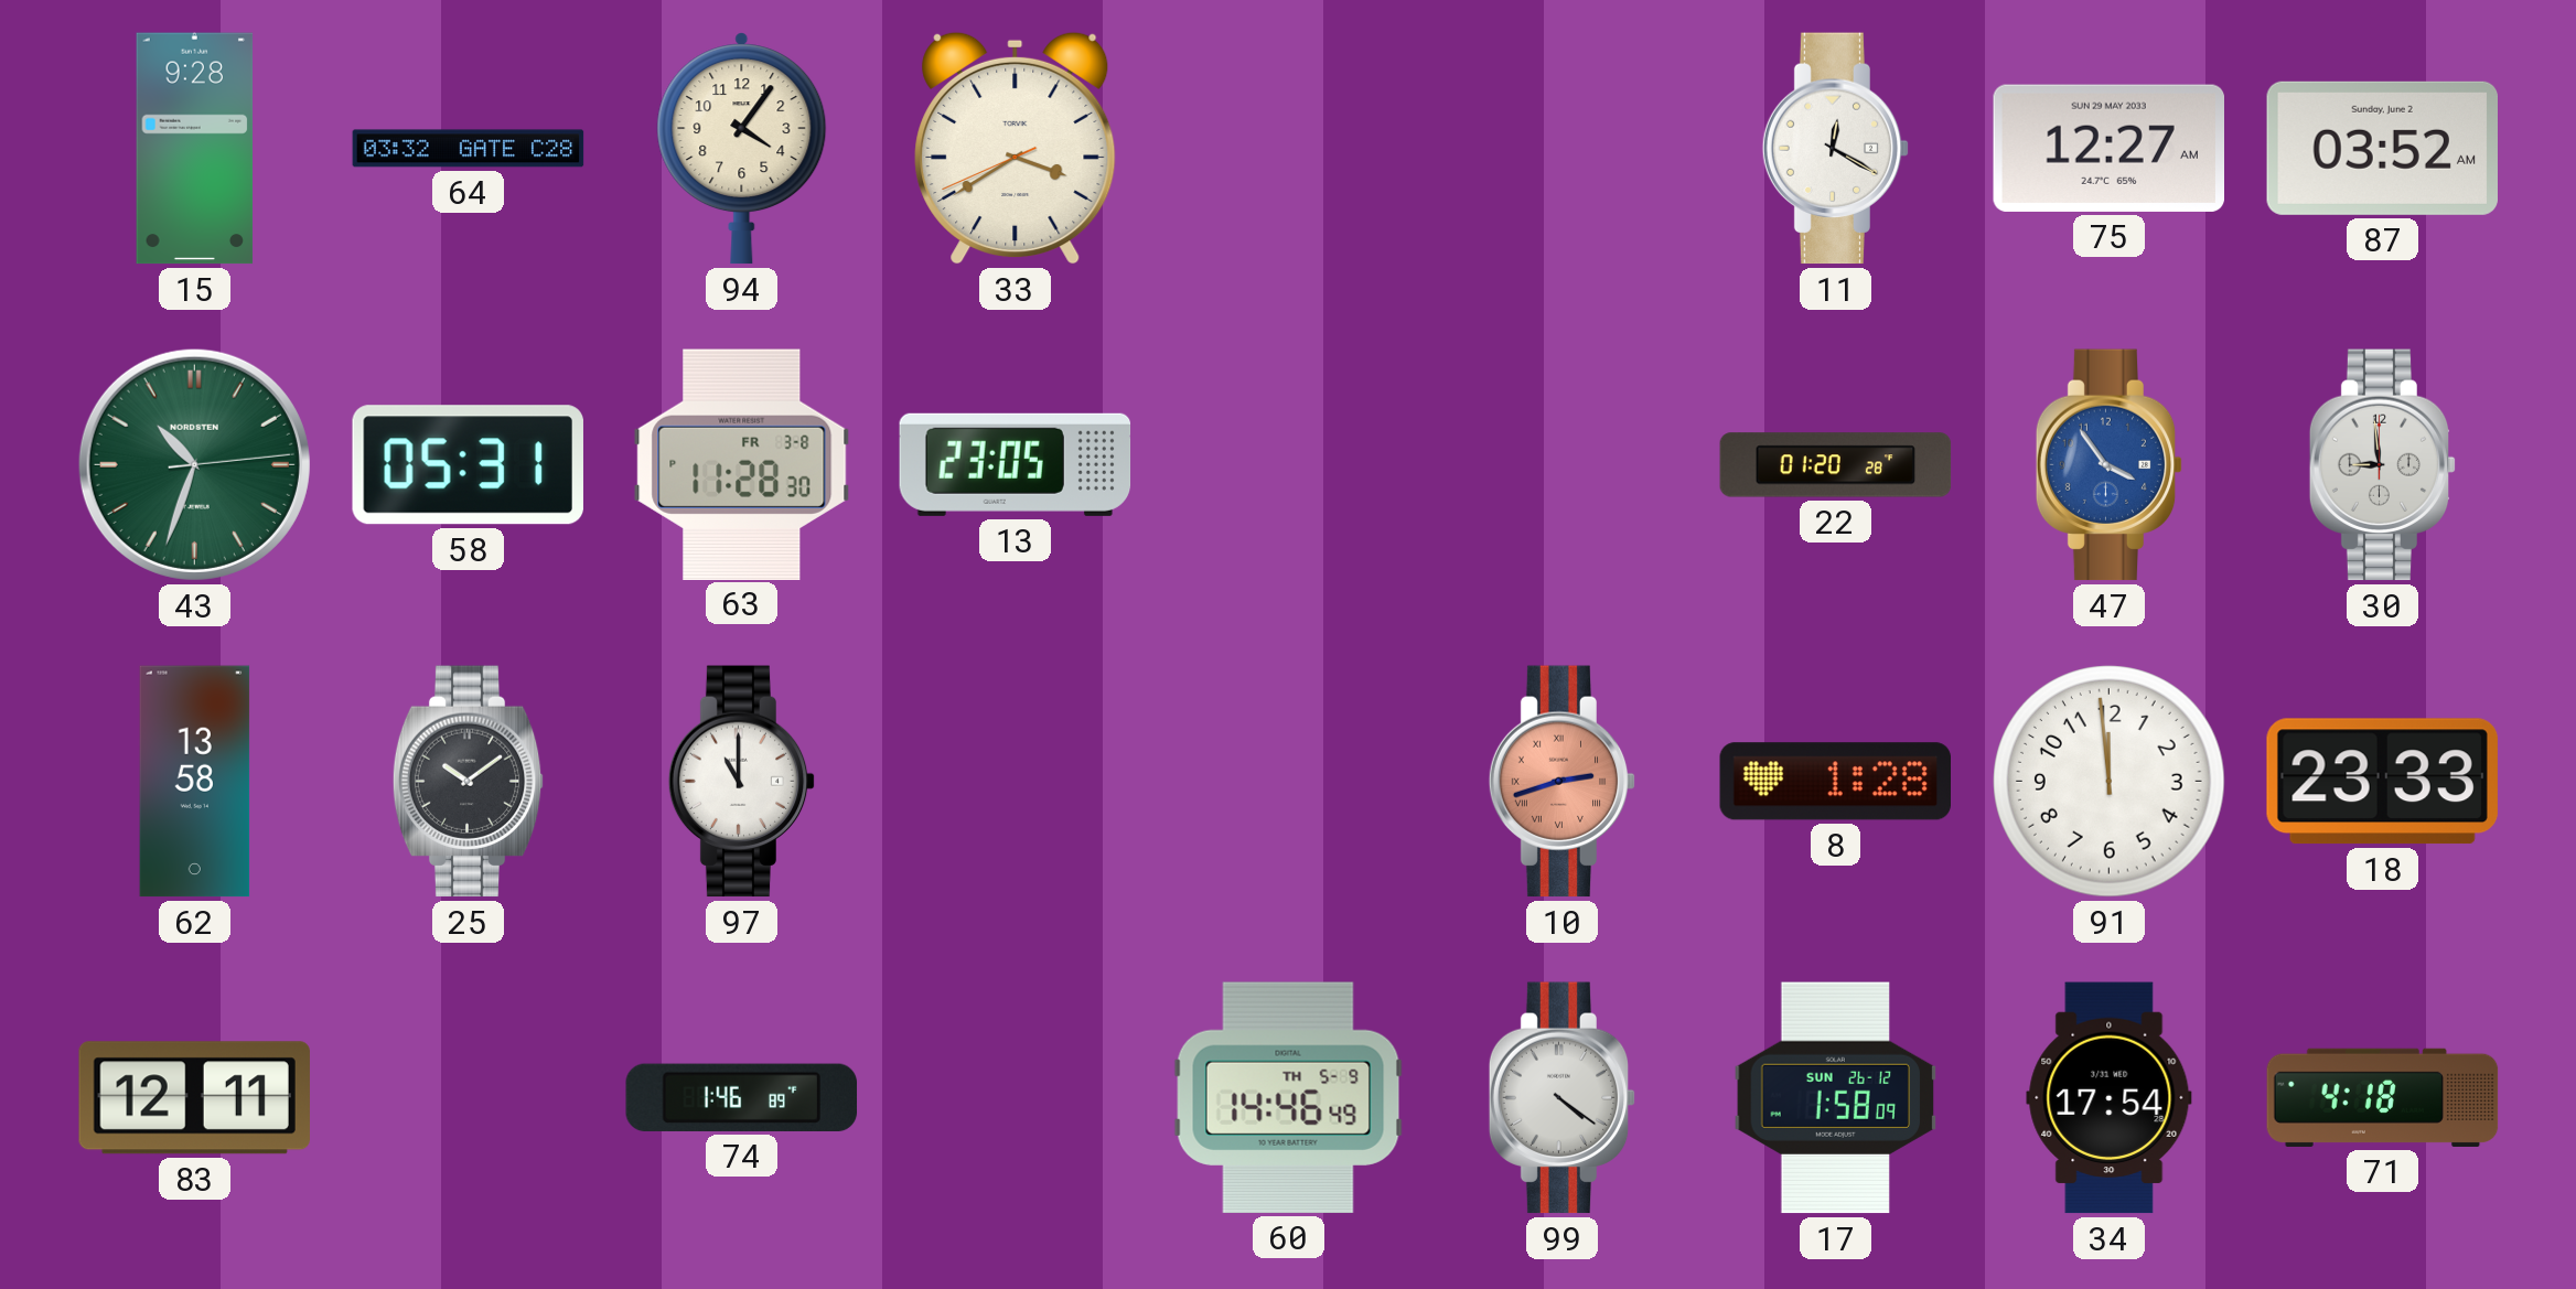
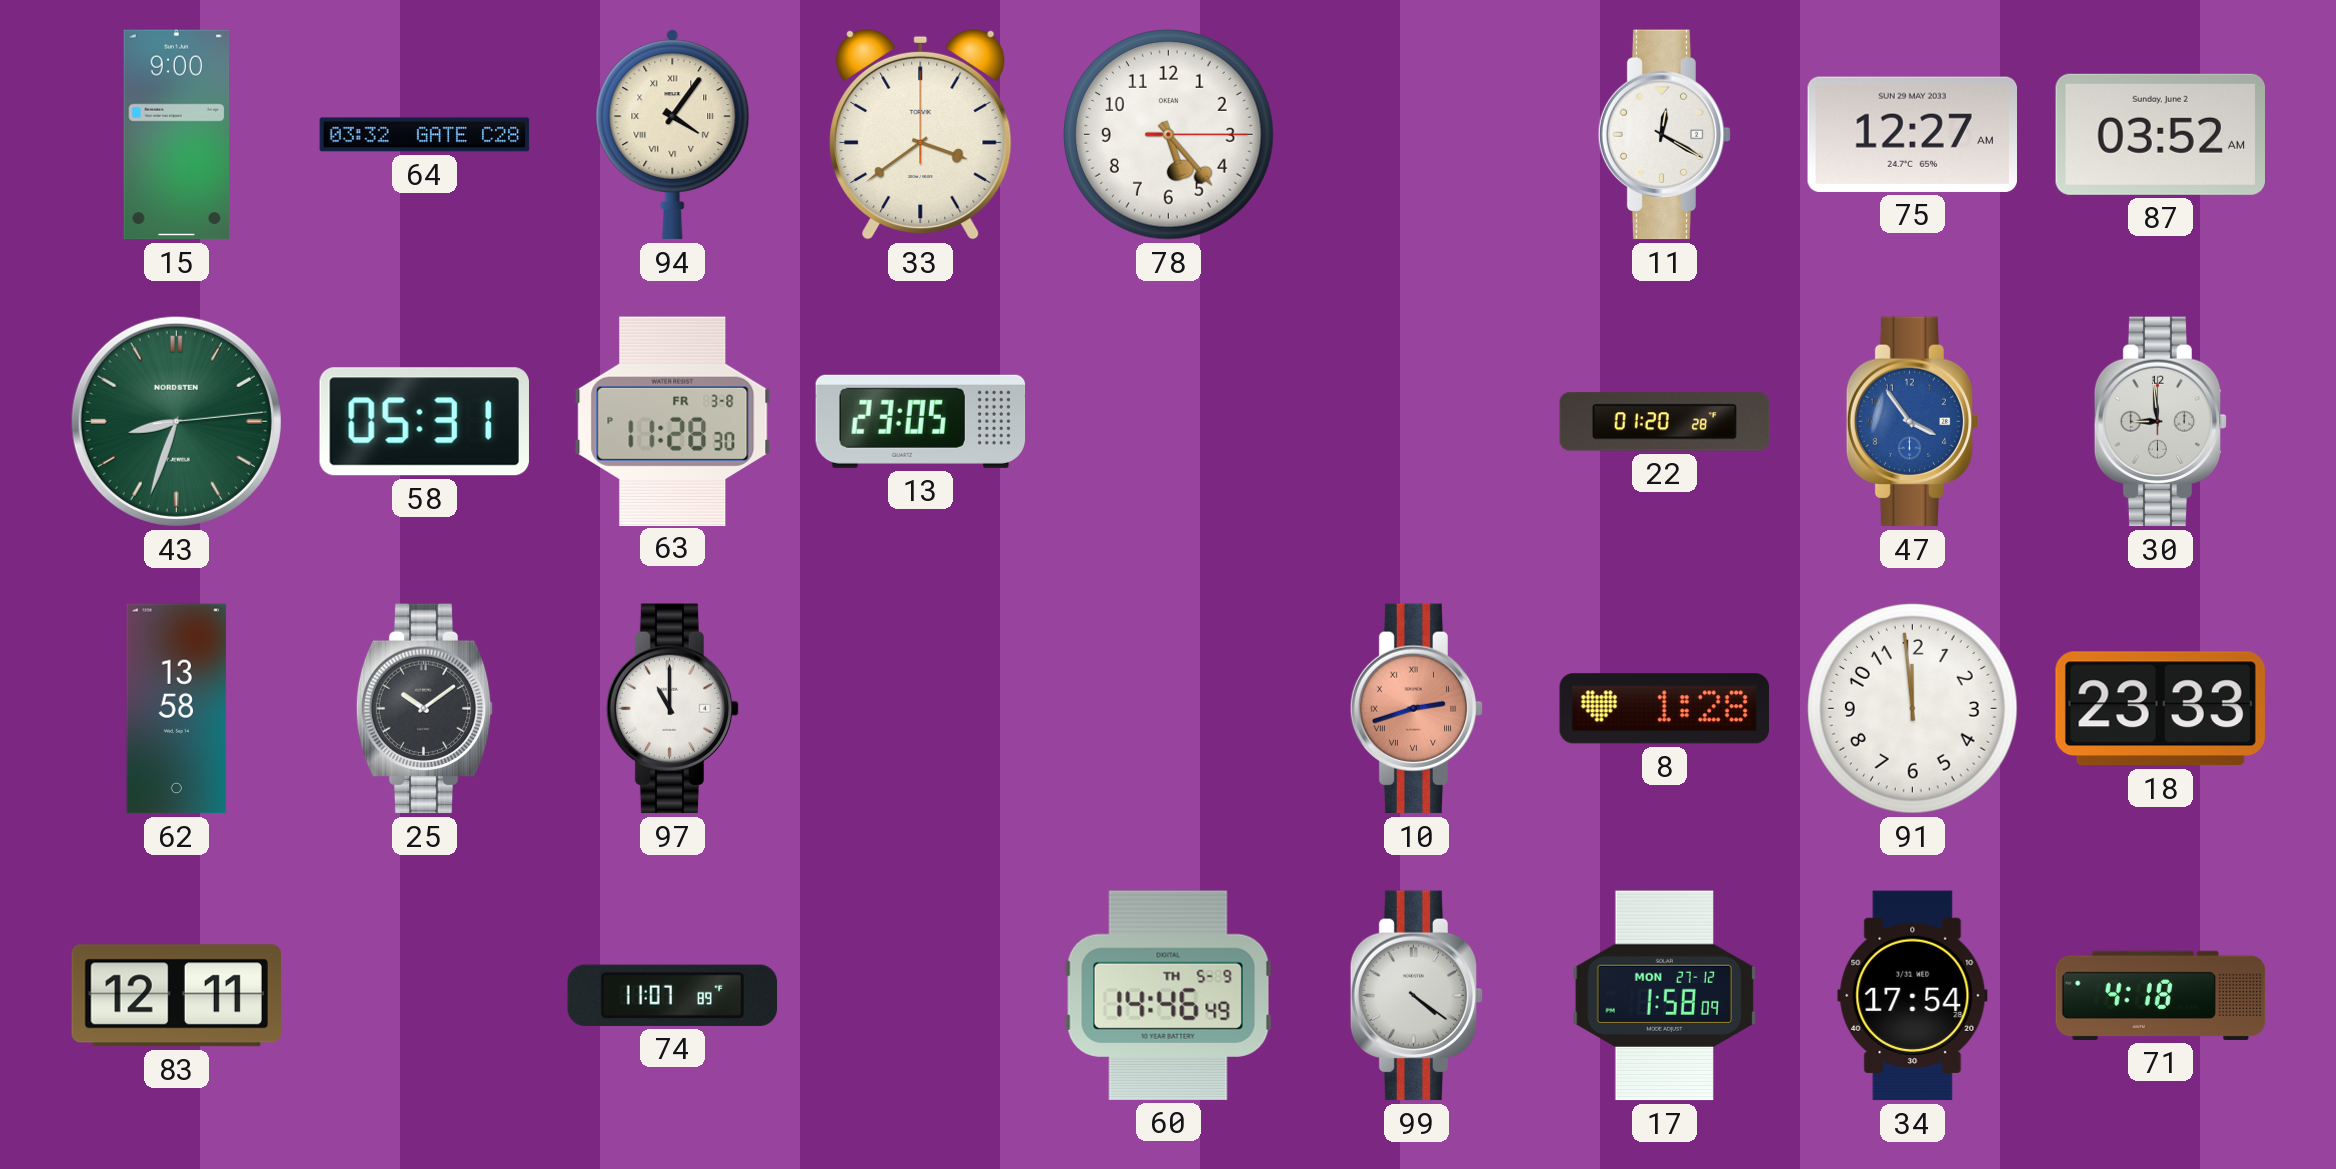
15: 9:28 -> 9:00 (177, 135)
94 numerals: Arabic -> Roman (673, 135)
33: 3:39:41 -> 3:39:00 (921, 134)
78: none -> 5:23 (1169, 135)
43: 10:33 -> 8:33 (176, 421)
74: 1:46 -> 11:07 (673, 995)
17 date: SUN 26-12 -> MON 27-12 (1665, 996)
